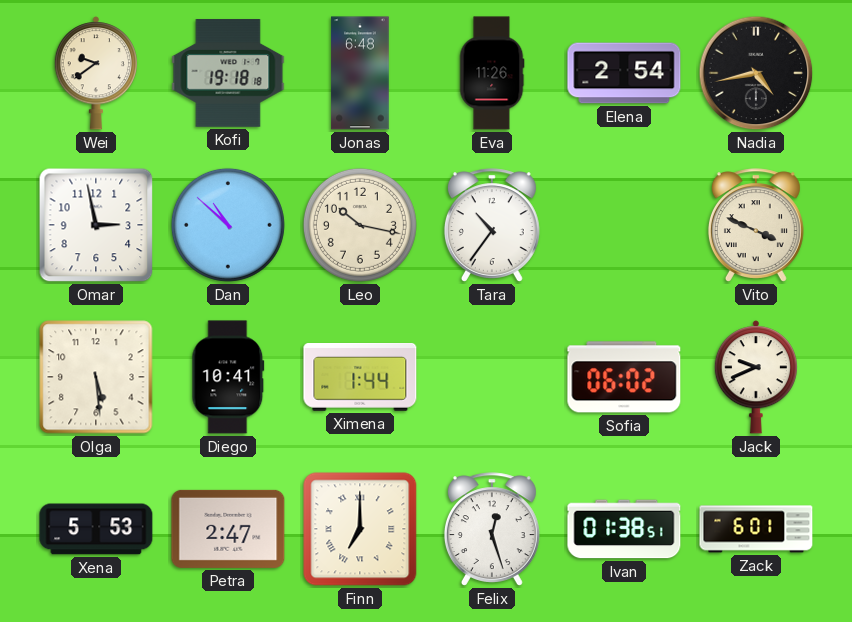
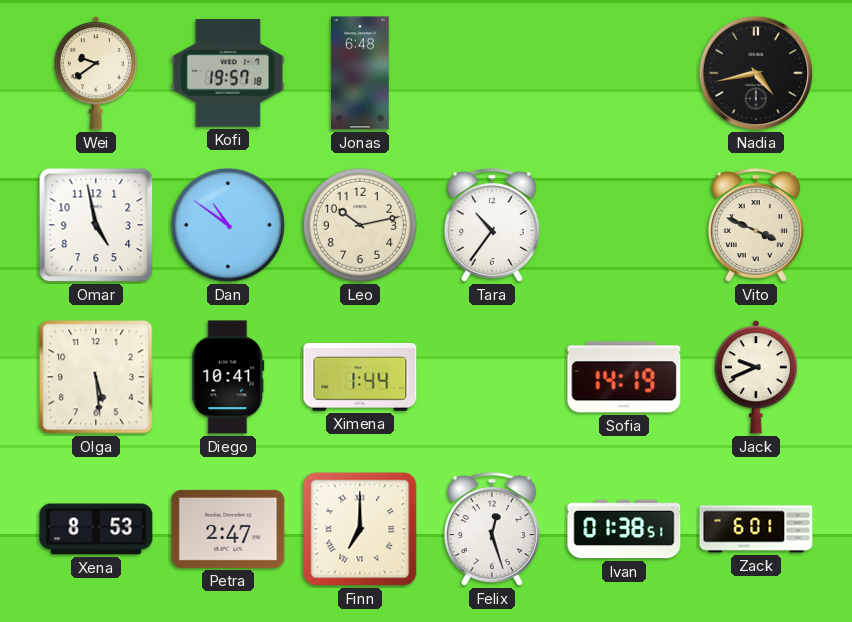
Kofi: 19:18 -> 19:57 (228, 73)
Eva: 11:26 -> none (492, 73)
Elena: 2:54 -> none (624, 73)
Omar: 2:58 -> 4:58 (96, 225)
Dan: 10:52 -> 10:51 (228, 225)
Leo: 10:17 -> 10:13 (360, 225)
Sofia: 06:02 -> 14:19 (624, 377)
Xena: 5:53 -> 8:53 (96, 529)
